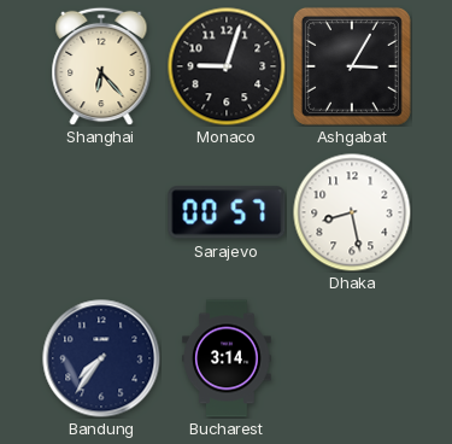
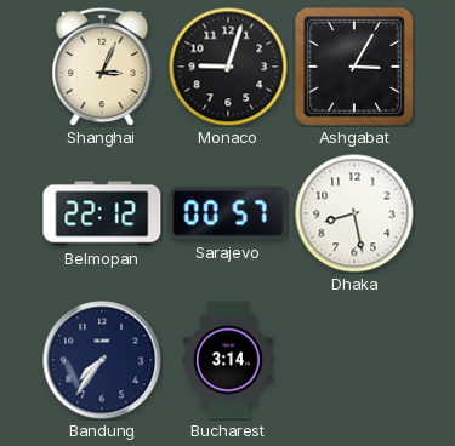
Shanghai: 6:23 -> 3:04 (102, 67)
Belmopan: none -> 22:12 (102, 213)
